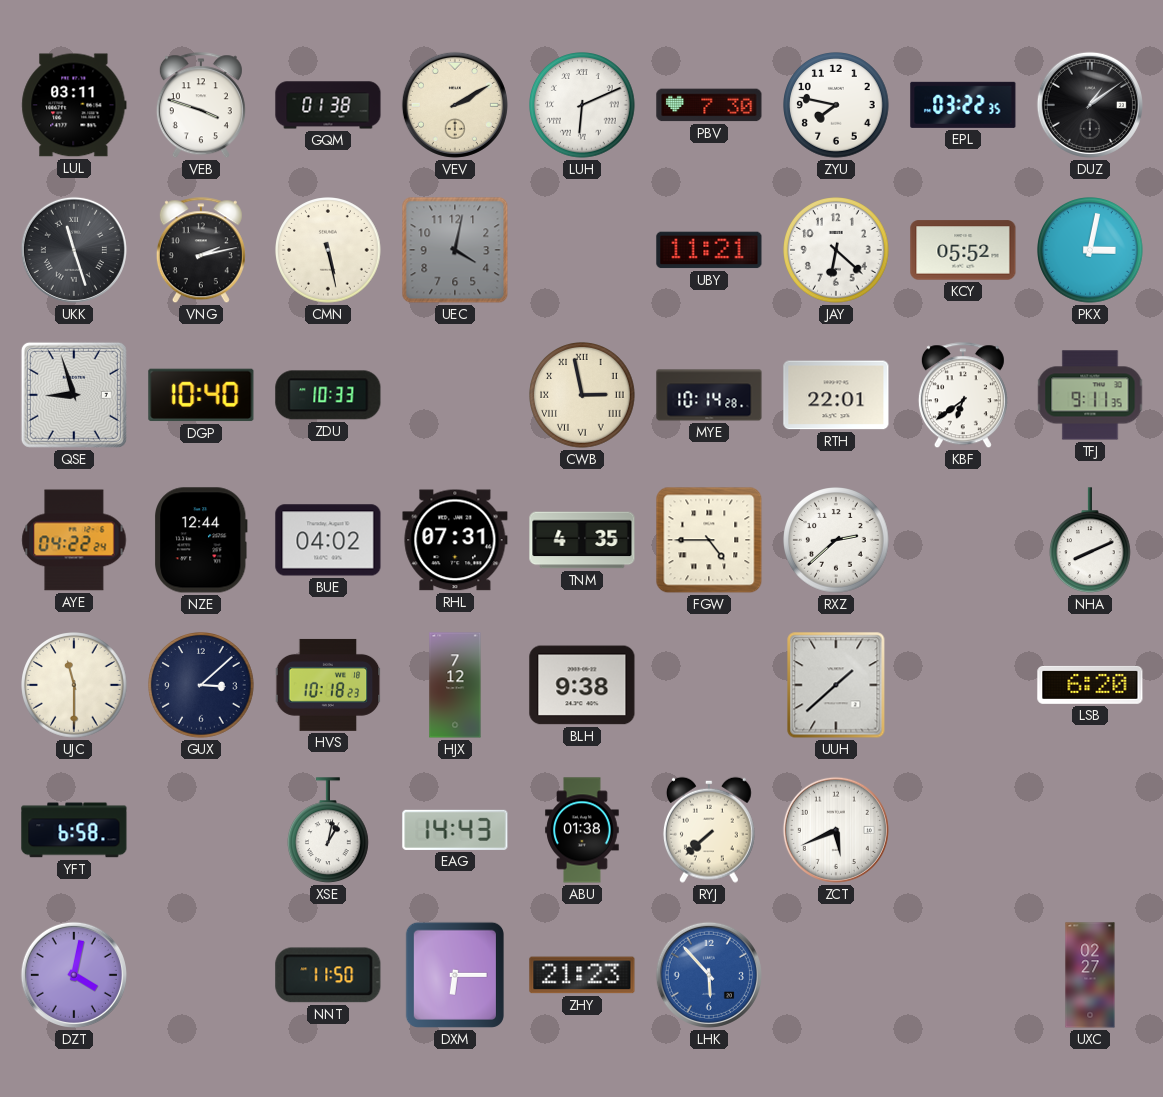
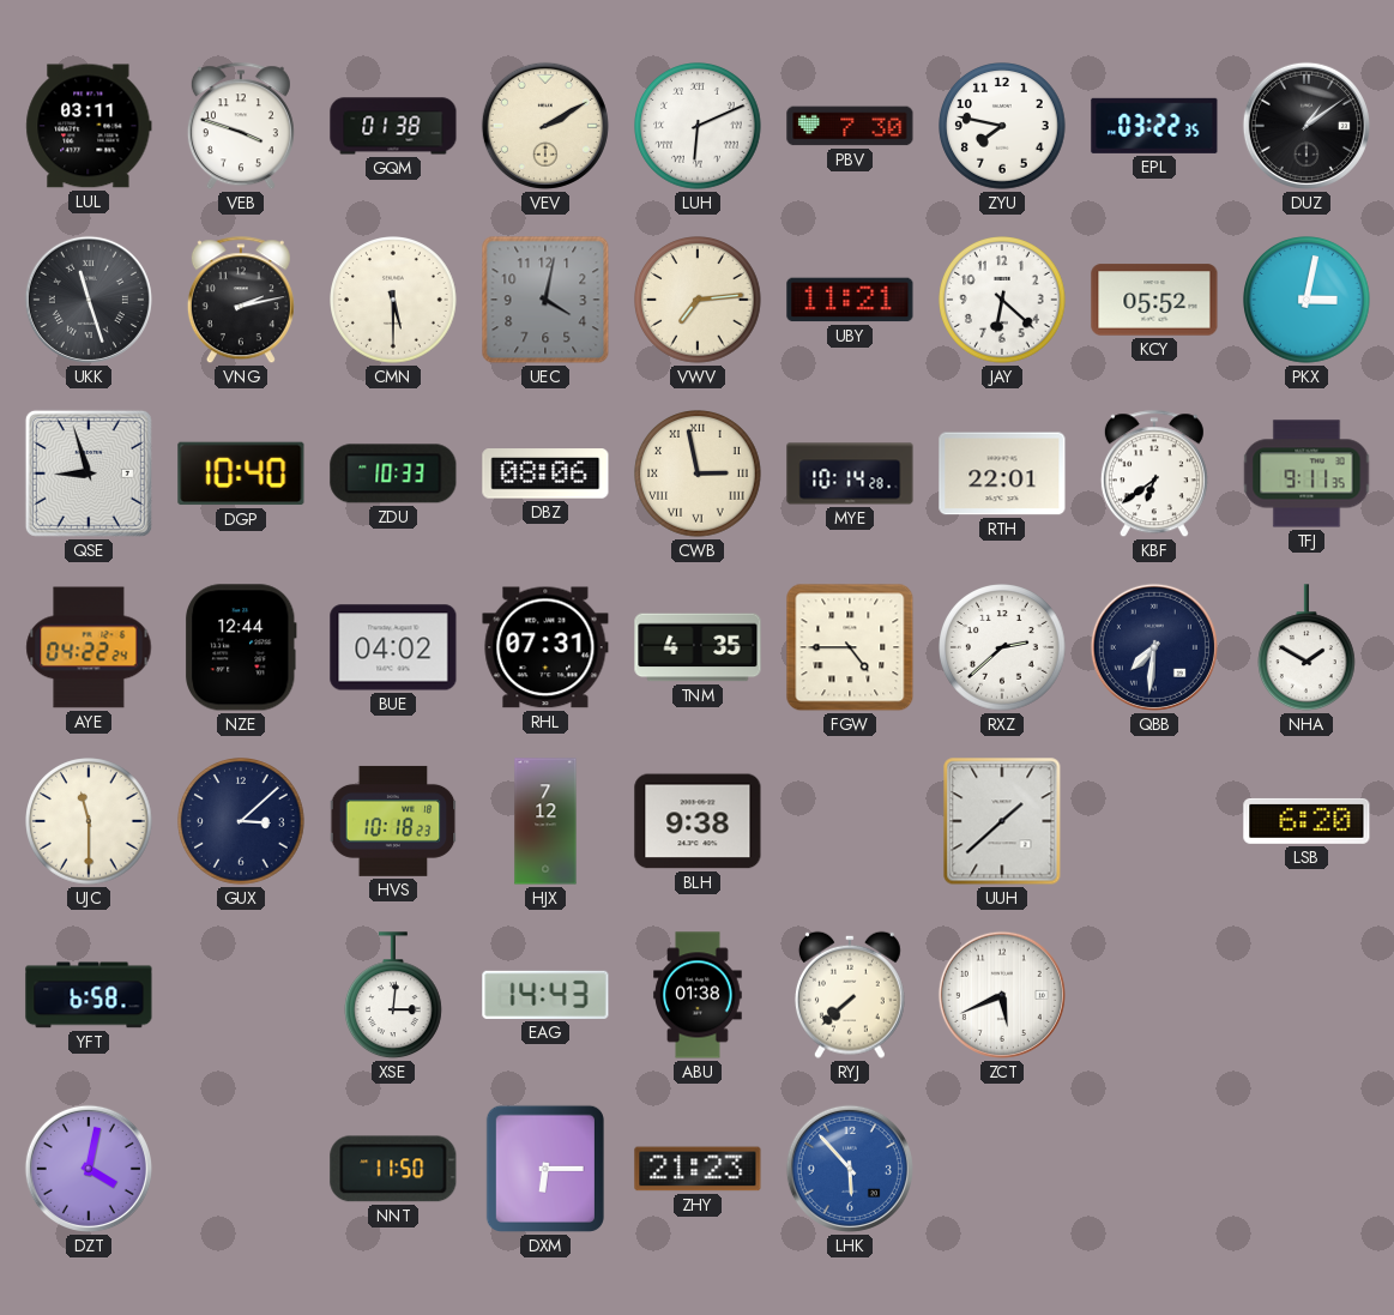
CMN: 5:28 -> 5:30 (393, 300)
VWV: none -> 7:14 (698, 300)
DBZ: none -> 08:06 (545, 473)
QBB: none -> 7:31 (1154, 647)
NHA: 8:11 -> 1:50 (1308, 649)
XSE: 1:02 -> 3:01 (394, 996)
UXC: 02:27 -> none (1090, 975)
